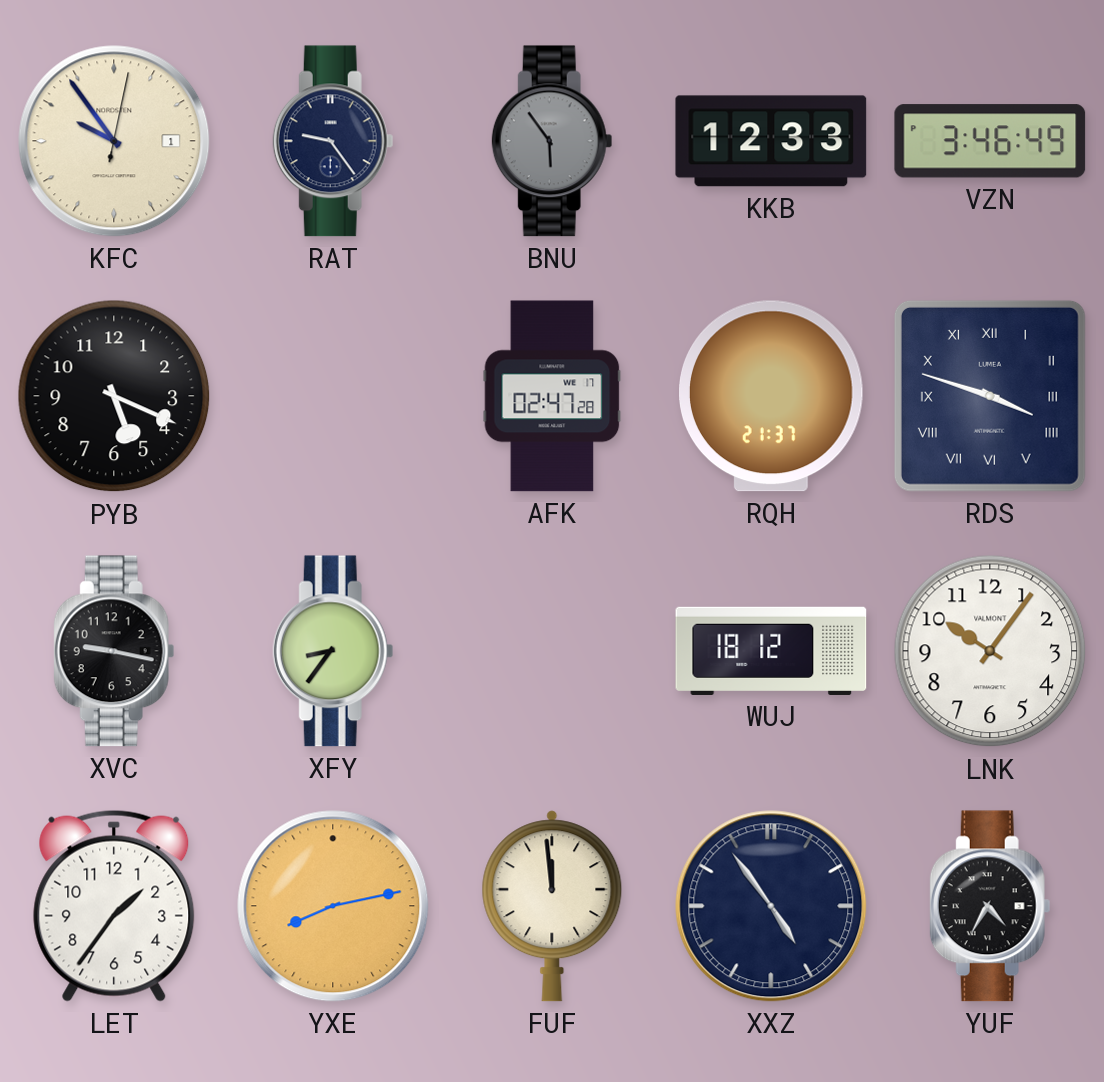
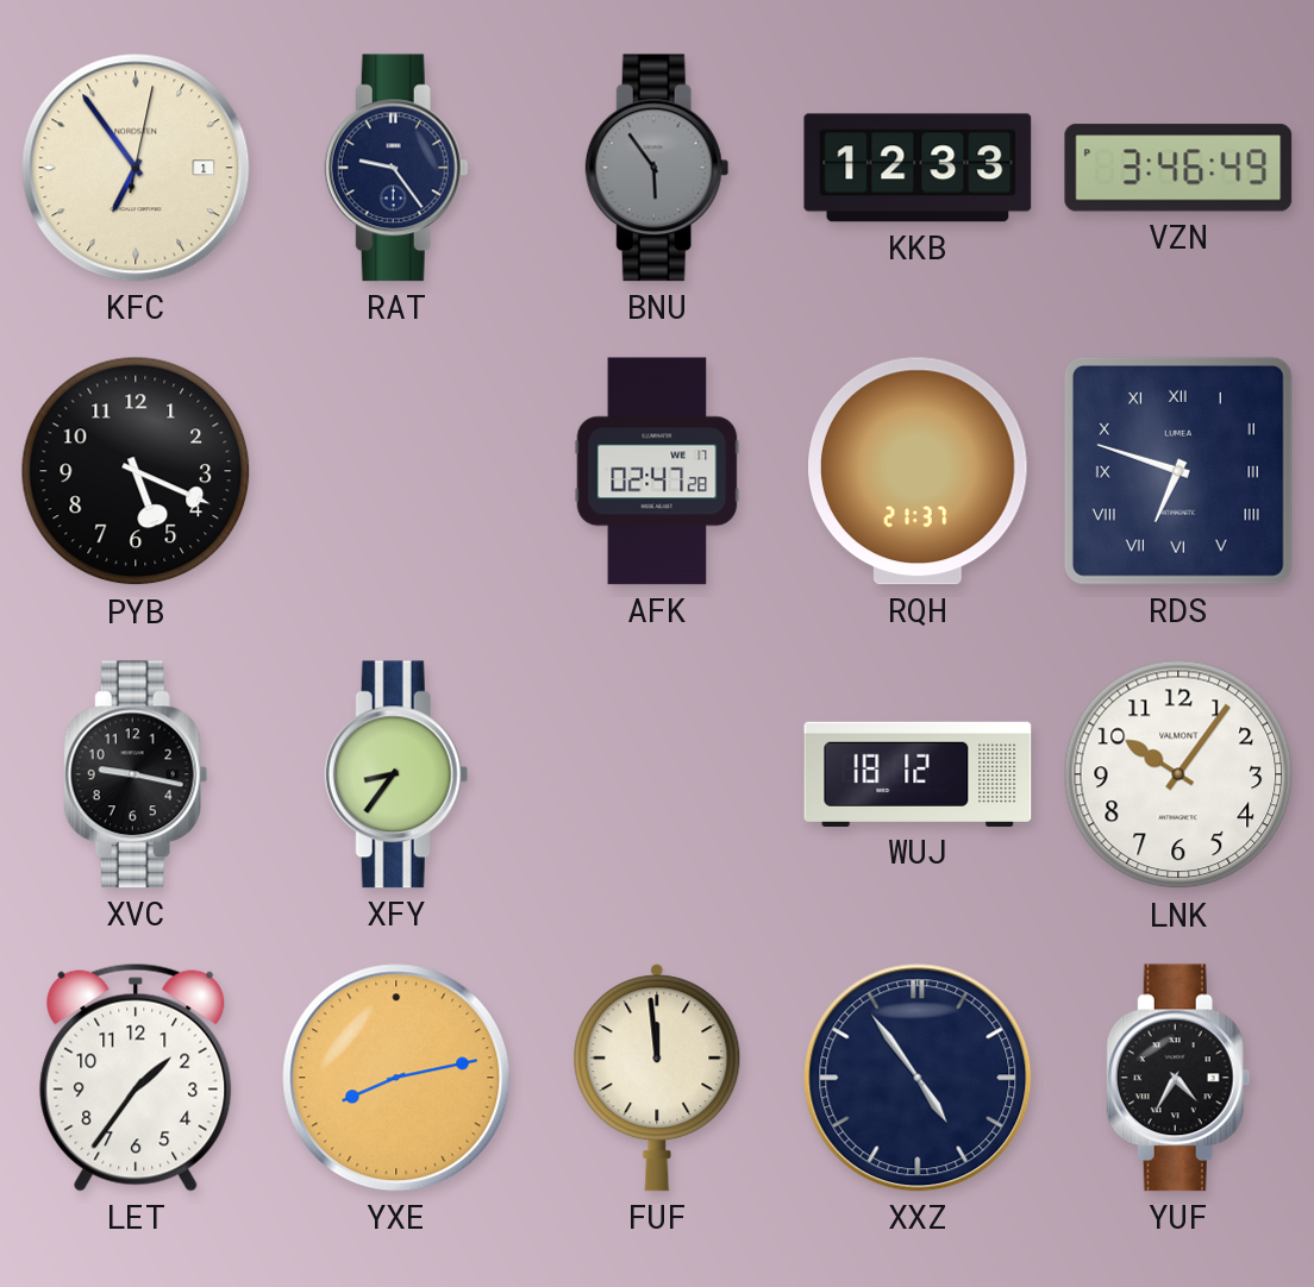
KFC: 9:54 -> 6:54 (136, 168)
RDS: 3:48 -> 6:48 (1178, 471)
